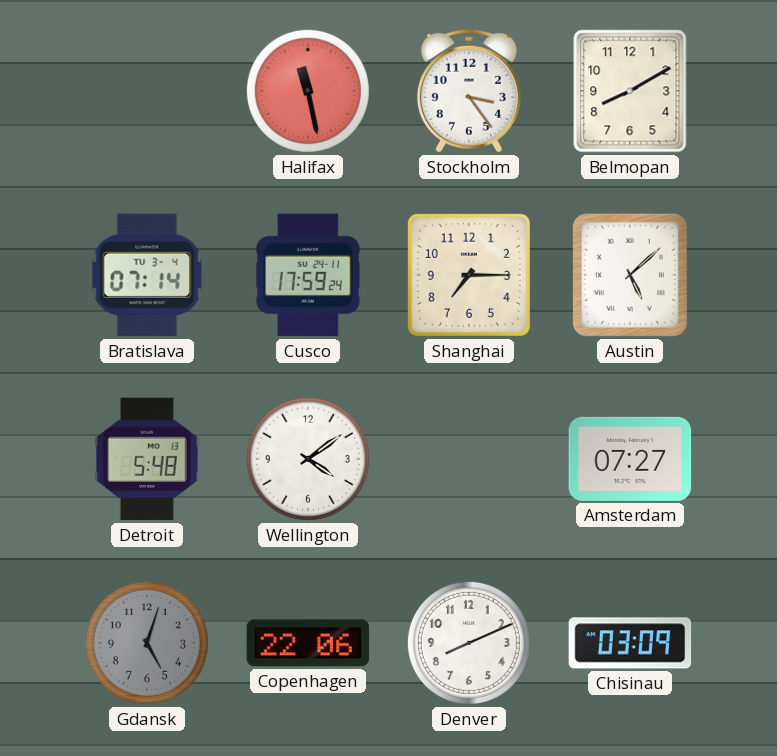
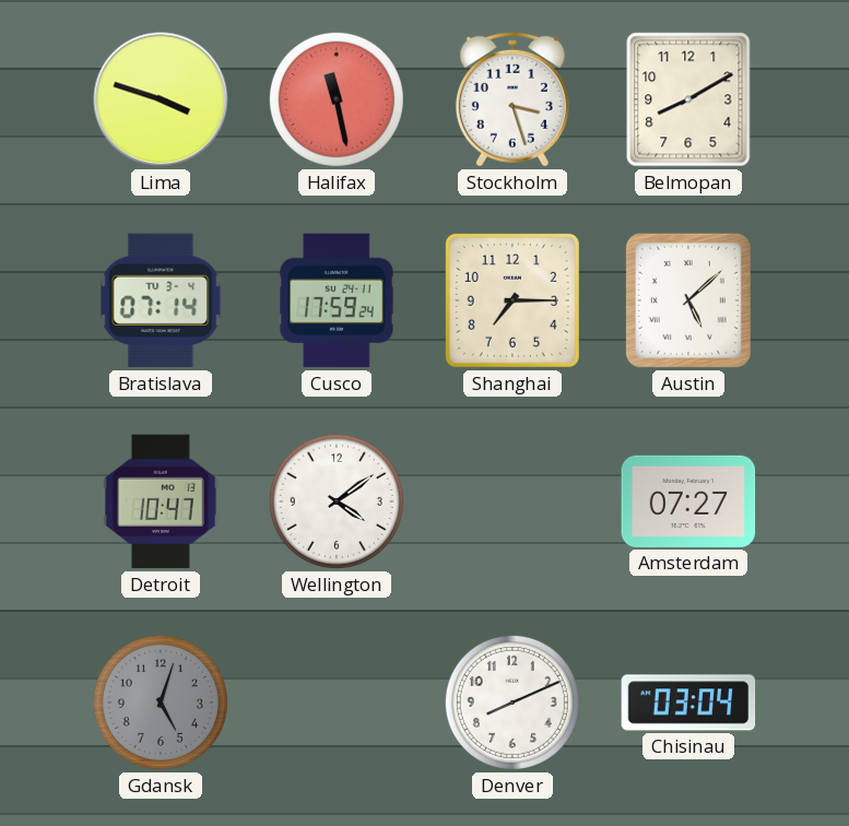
Lima: none -> 3:48 (161, 99)
Stockholm: 3:24 -> 3:27 (512, 99)
Detroit: 5:48 -> 10:47 (162, 501)
Copenhagen: 22:06 -> none (308, 643)
Chisinau: 03:09 -> 03:04 (688, 703)
